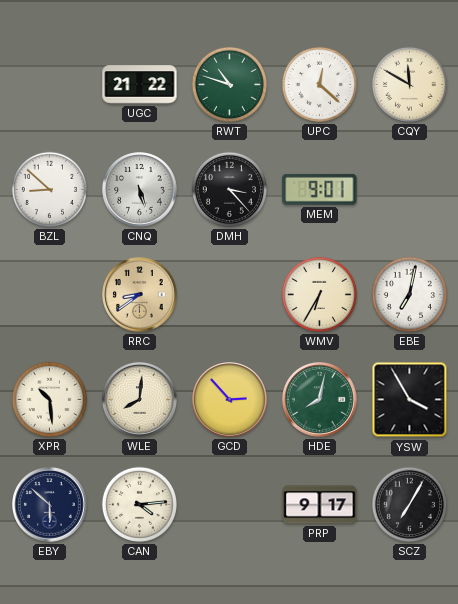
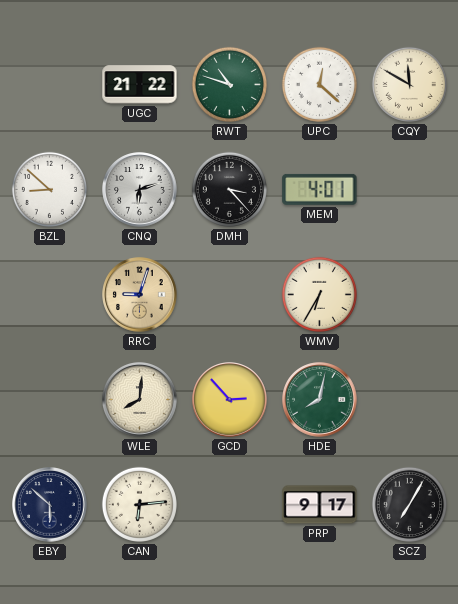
CNQ: 5:27 -> 6:12 (140, 190)
MEM: 9:01 -> 4:01 (320, 189)
RRC: 8:39 -> 9:03 (140, 295)
EBE: 7:02 -> none (409, 294)
XPR: 10:29 -> none (49, 399)
YSW: 3:55 -> none (410, 400)
CAN: 4:14 -> 6:14 (139, 504)
